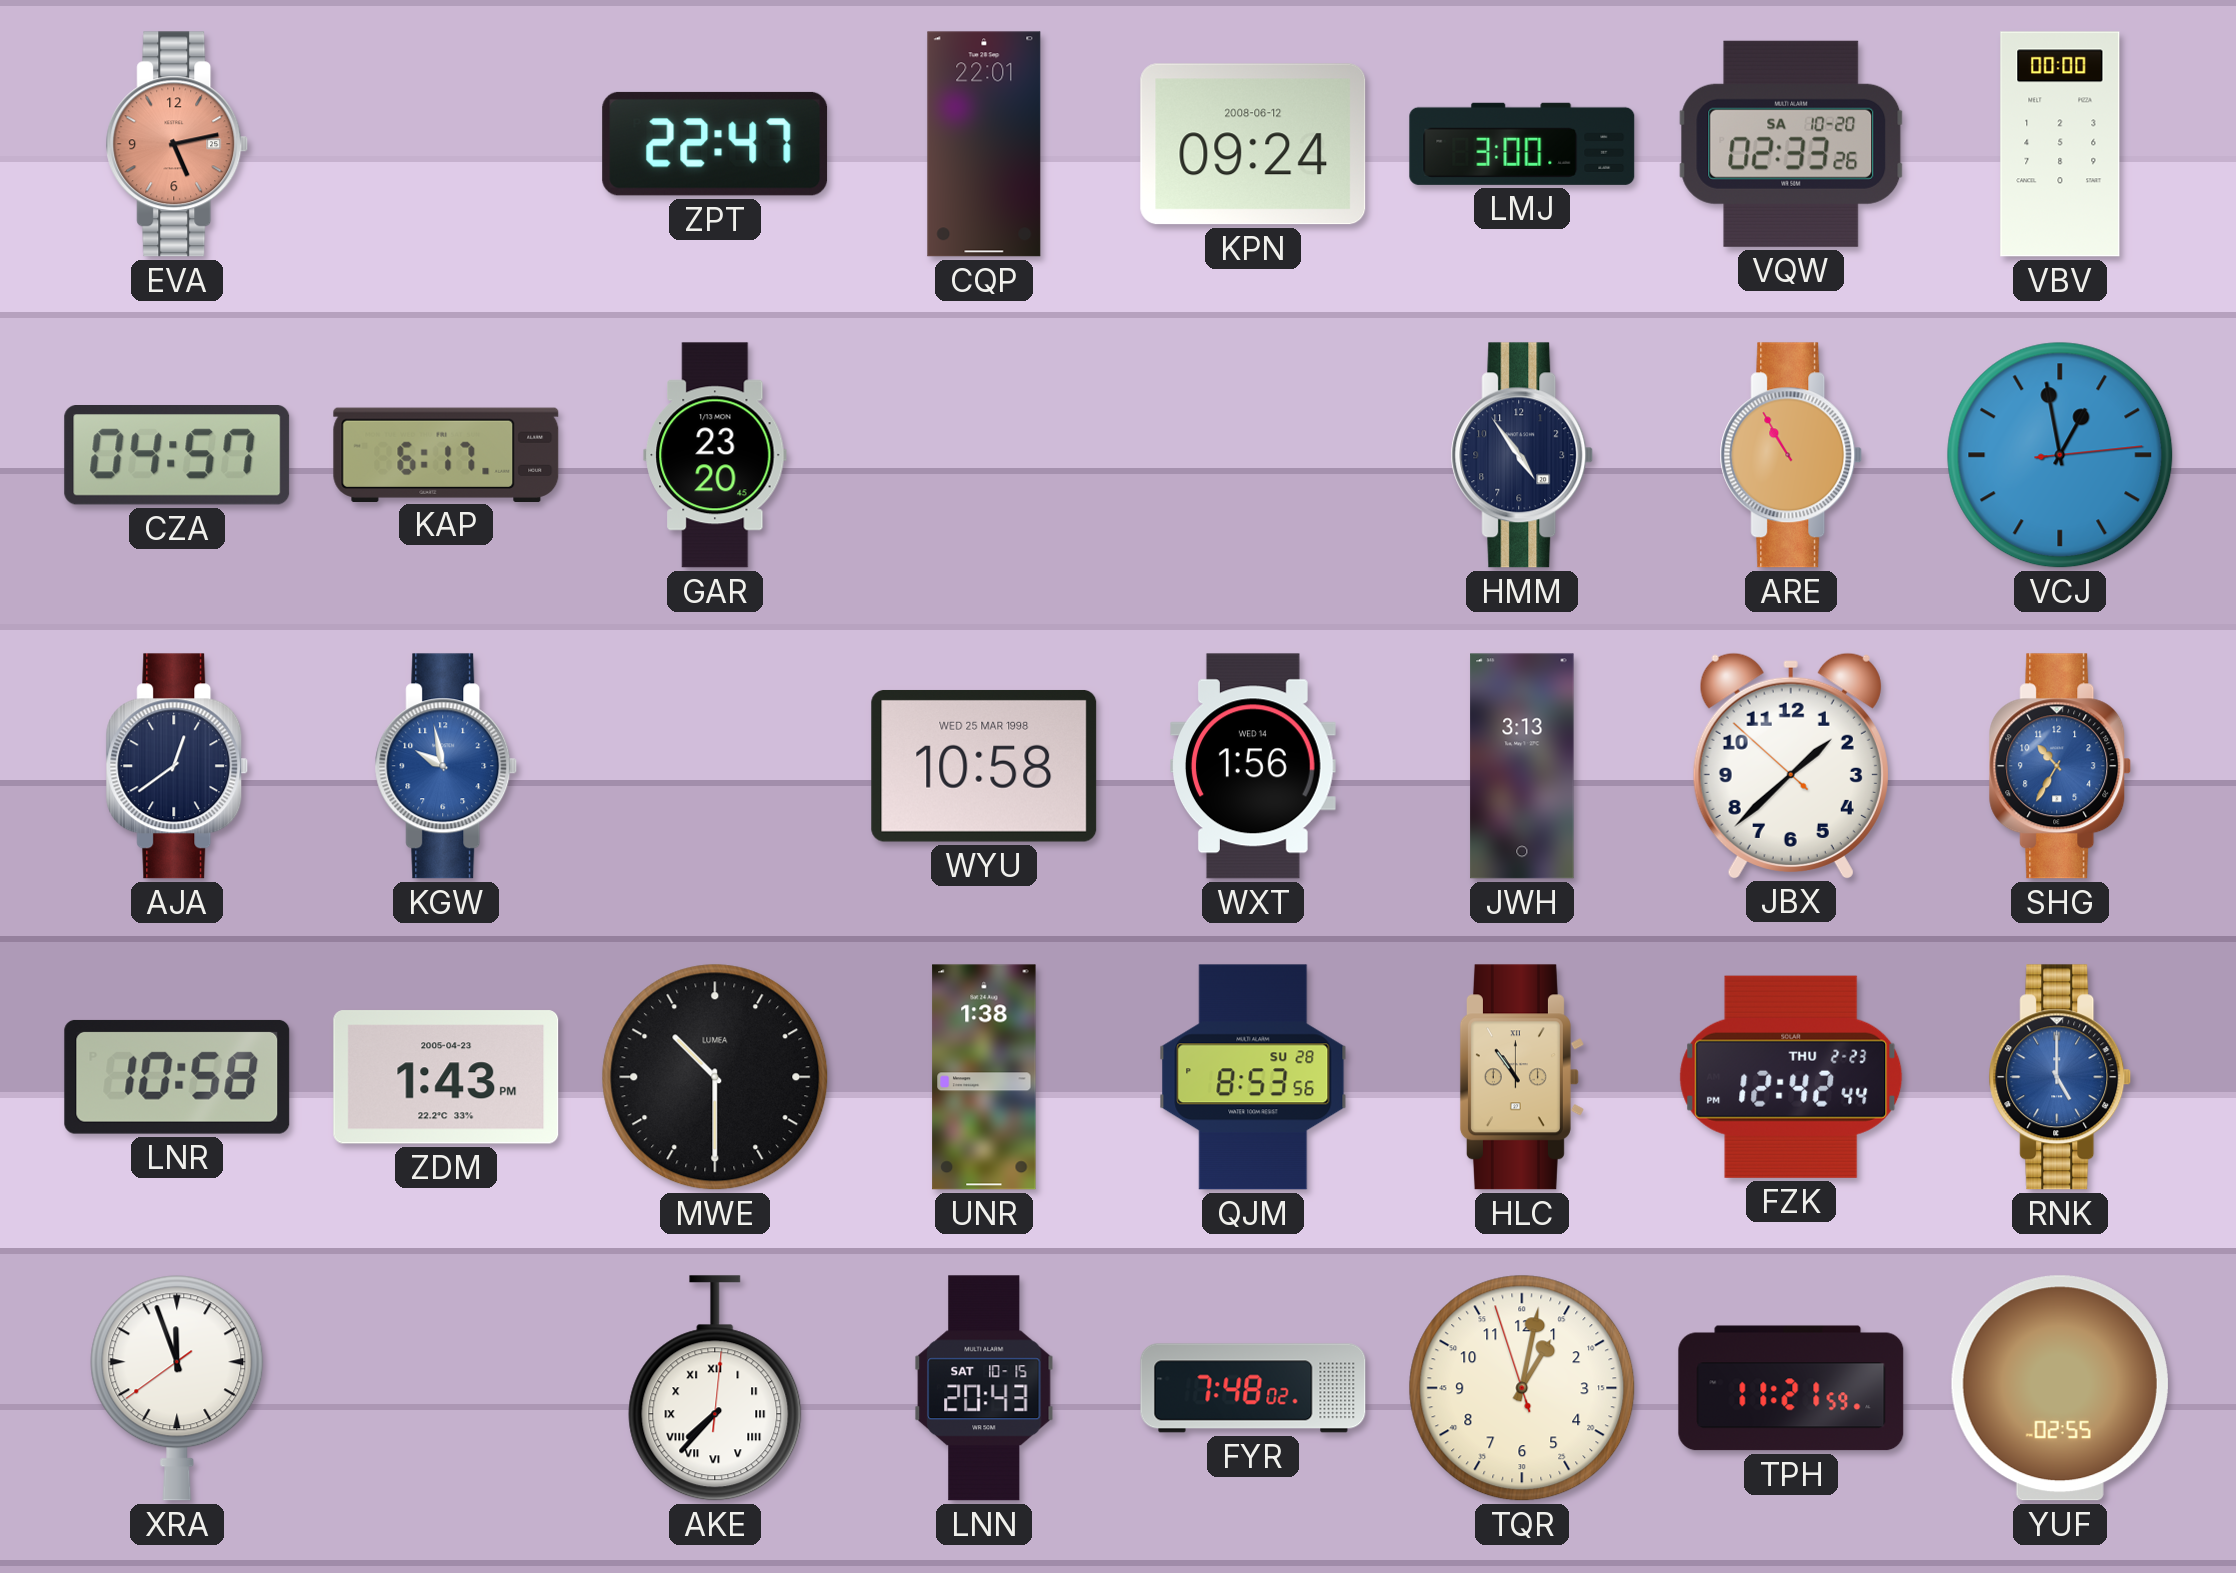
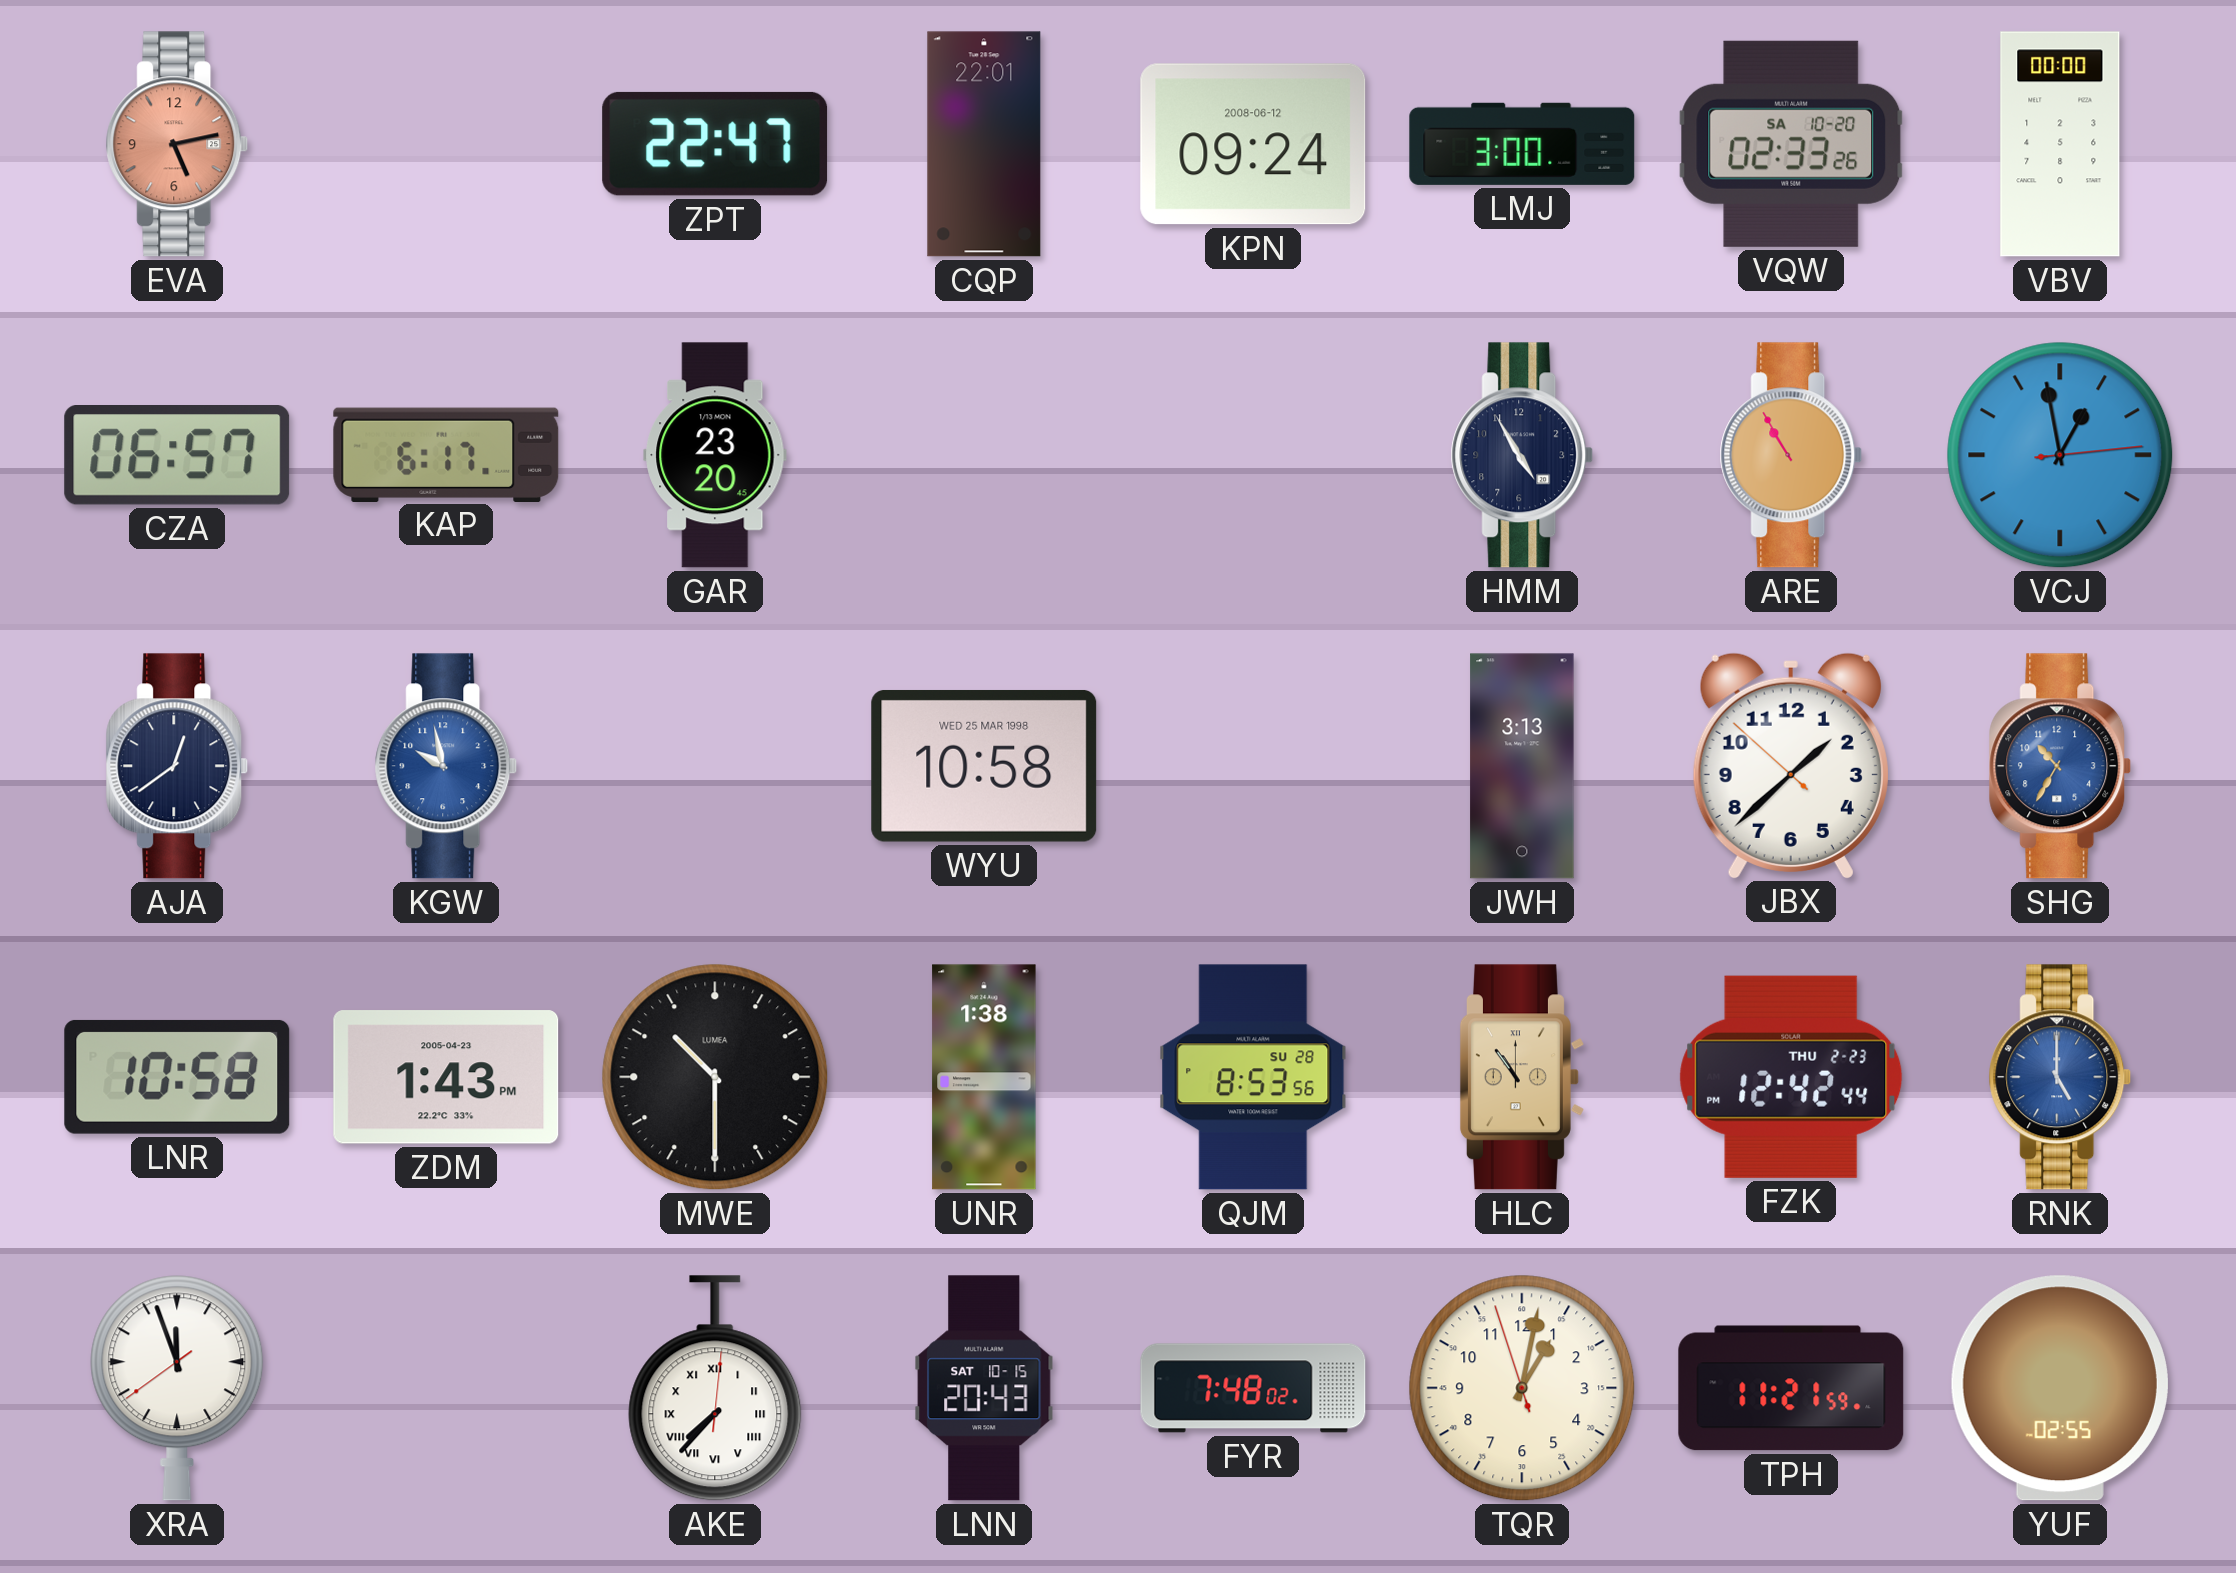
CZA: 04:57 -> 06:57 (177, 455)
HMM: 4:54 -> 4:55 (1522, 455)
WXT: 1:56 -> none (1253, 766)
